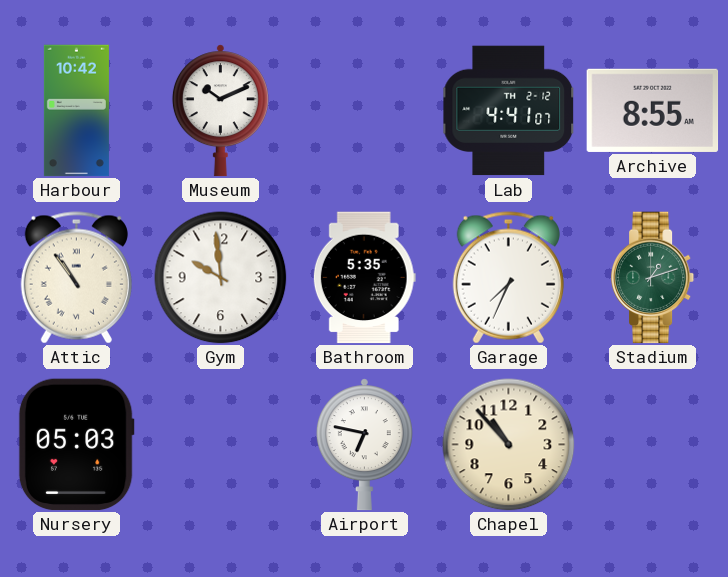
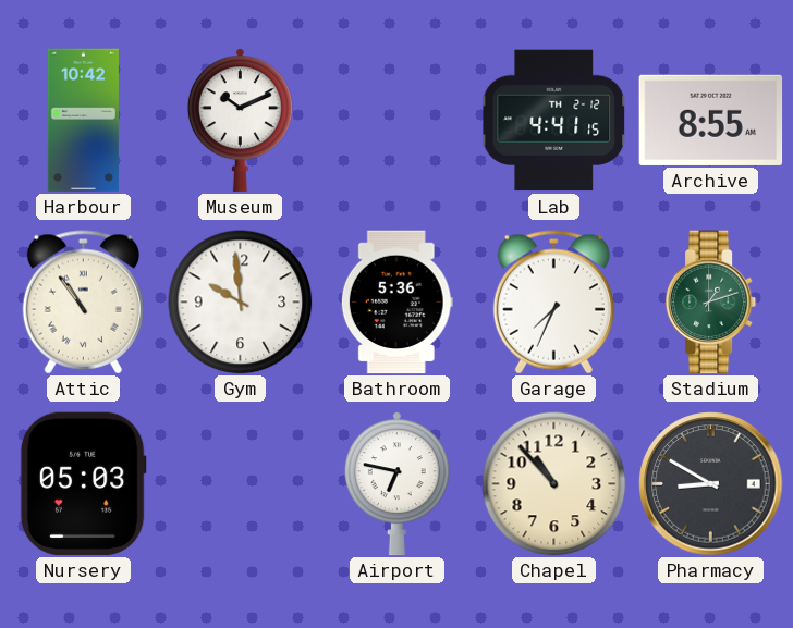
Lab: 4:41:07 -> 4:41:15 (554, 121)
Bathroom: 5:35 -> 5:36 (396, 303)
Pharmacy: none -> 8:50 (711, 484)
